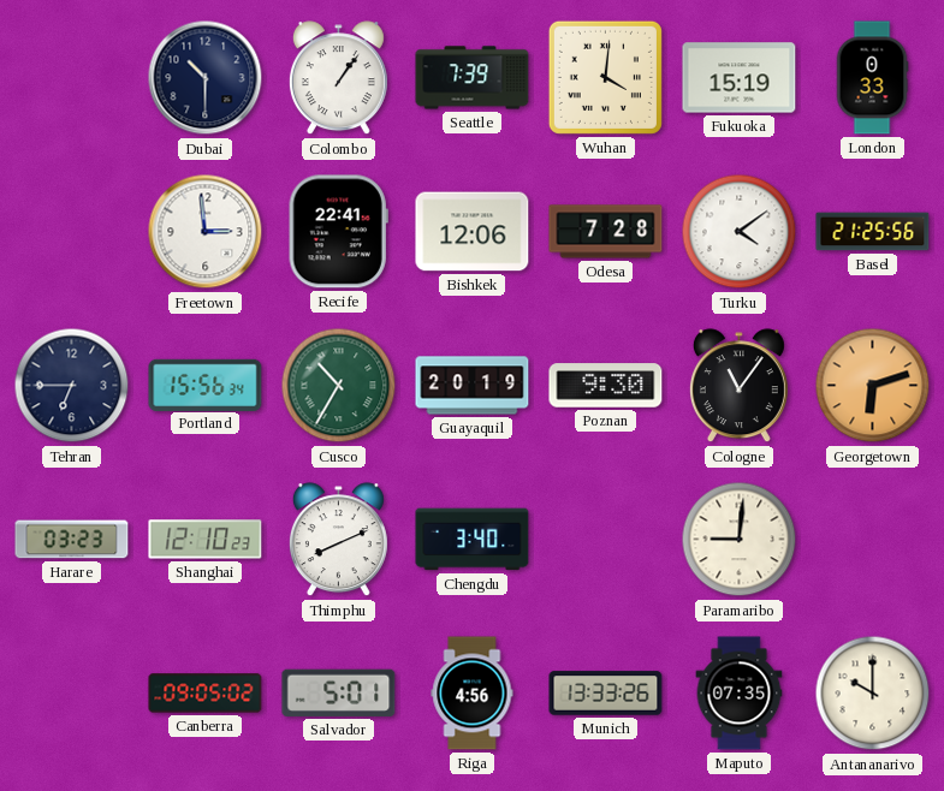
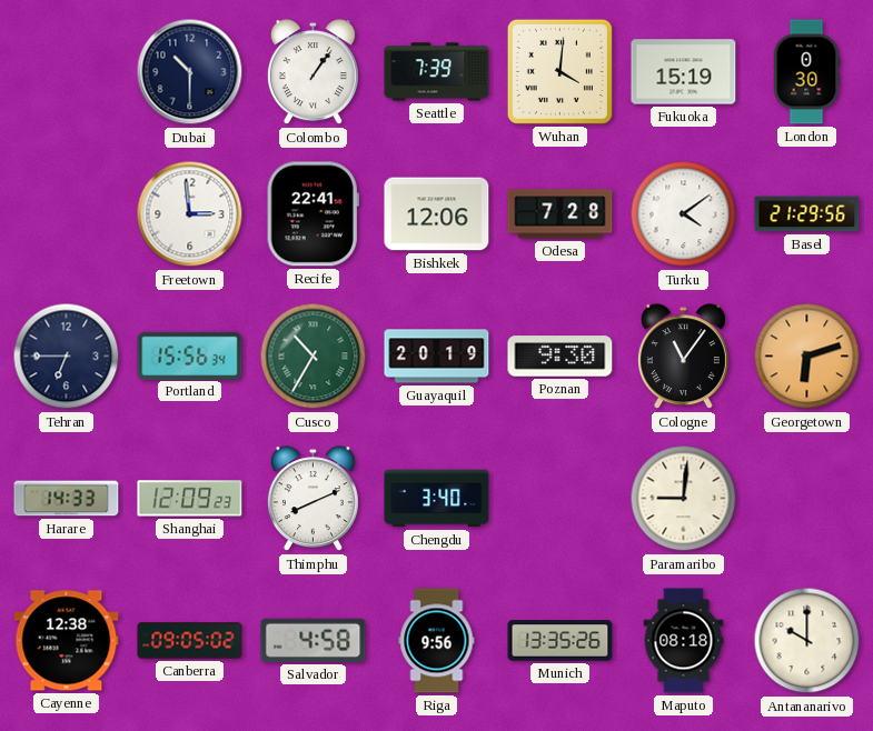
London: 0:33 -> 0:30 (806, 72)
Basel: 21:25 -> 21:29 (807, 214)
Harare: 03:23 -> 14:33 (67, 499)
Shanghai: 12:10 -> 12:09 (190, 499)
Cayenne: none -> 12:38 (67, 641)
Salvador: 5:01 -> 4:58 (314, 640)
Riga: 4:56 -> 9:56 (437, 641)
Munich: 13:33 -> 13:35 (560, 641)
Maputo: 07:35 -> 08:18 (684, 641)
